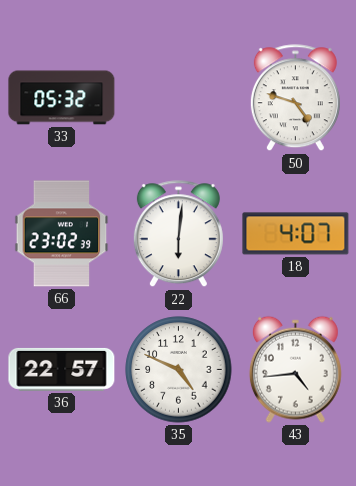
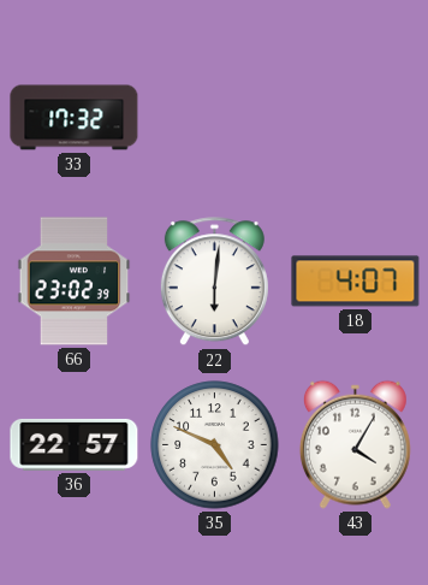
33: 05:32 -> 17:32 (75, 118)
50: 4:48 -> none (295, 98)
43: 4:44 -> 4:05 (355, 444)
